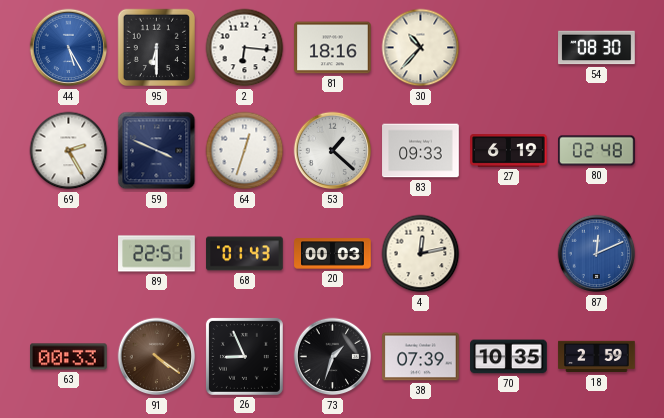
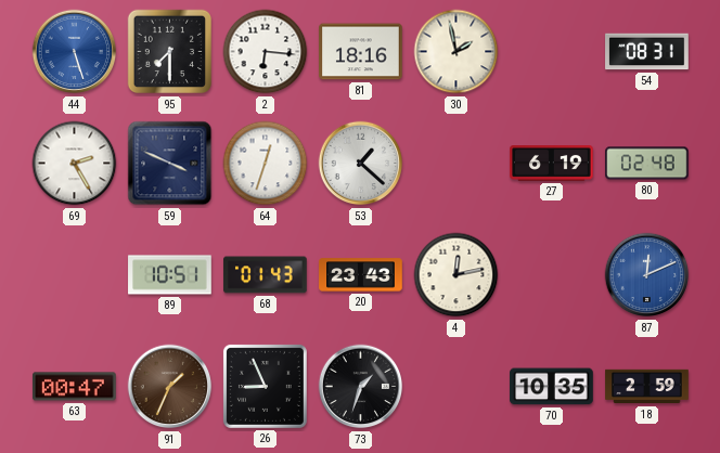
44: 5:25 -> 5:27 (75, 52)
95: 6:30 -> 7:30 (170, 52)
30: 10:37 -> 1:58 (457, 52)
54: 08:30 -> 08:31 (647, 52)
83: 09:33 -> none (421, 151)
89: 22:51 -> 10:51 (170, 275)
20: 00:03 -> 23:43 (361, 275)
63: 00:33 -> 00:47 (75, 387)
91: 4:21 -> 1:34 (170, 387)
38: 07:39 -> none (421, 357)
